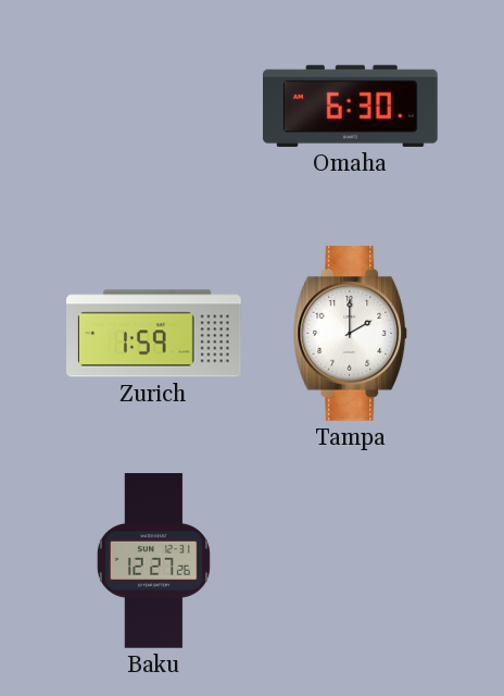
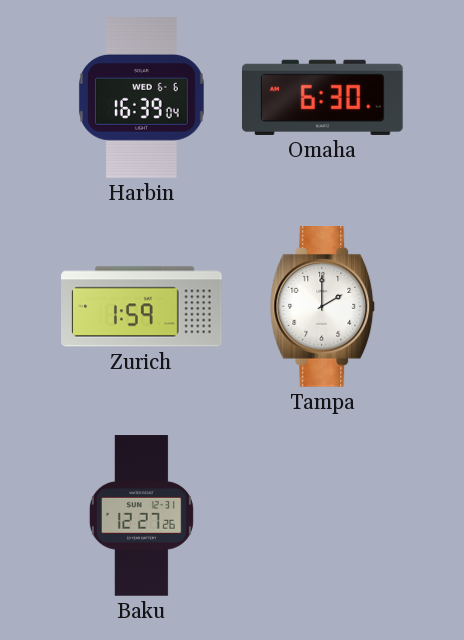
Harbin: none -> 16:39 (141, 98)
